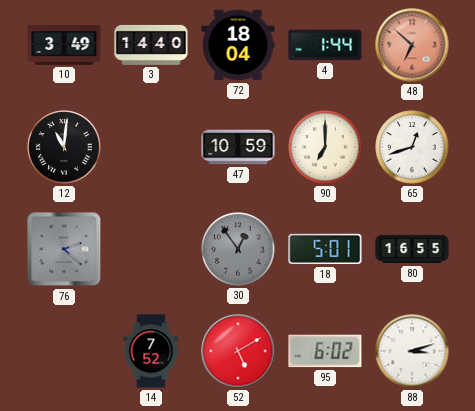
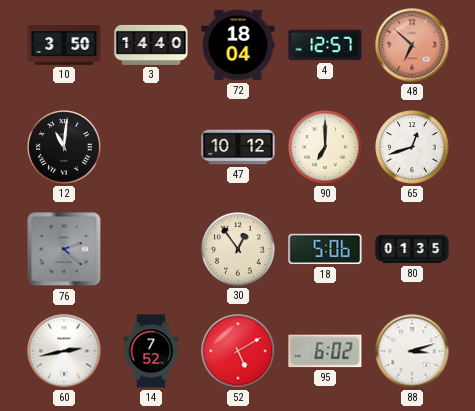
10: 3:49 -> 3:50 (64, 45)
4: 1:44 -> 12:57 (325, 45)
47: 10:59 -> 10:12 (238, 147)
30 dial: grey -> cream (238, 249)
18: 5:01 -> 5:06 (325, 249)
80: 16:55 -> 01:35 (412, 249)
60: none -> 2:43 (64, 351)
